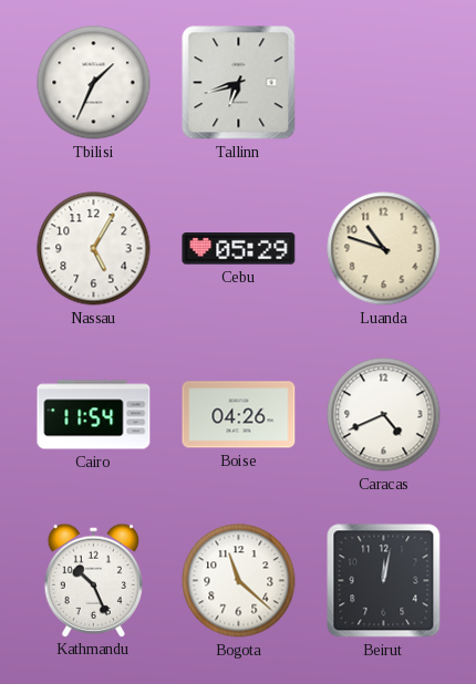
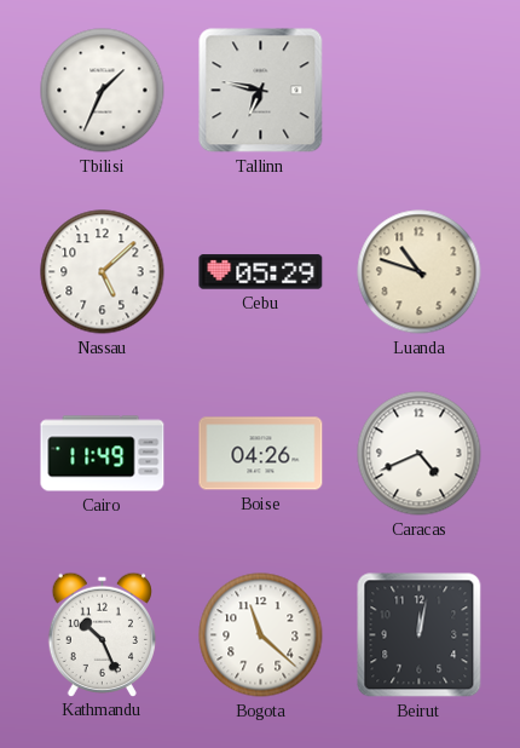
Tallinn: 6:42 -> 6:47 (261, 91)
Nassau: 5:05 -> 5:08 (103, 272)
Cairo: 11:54 -> 11:49 (103, 454)
